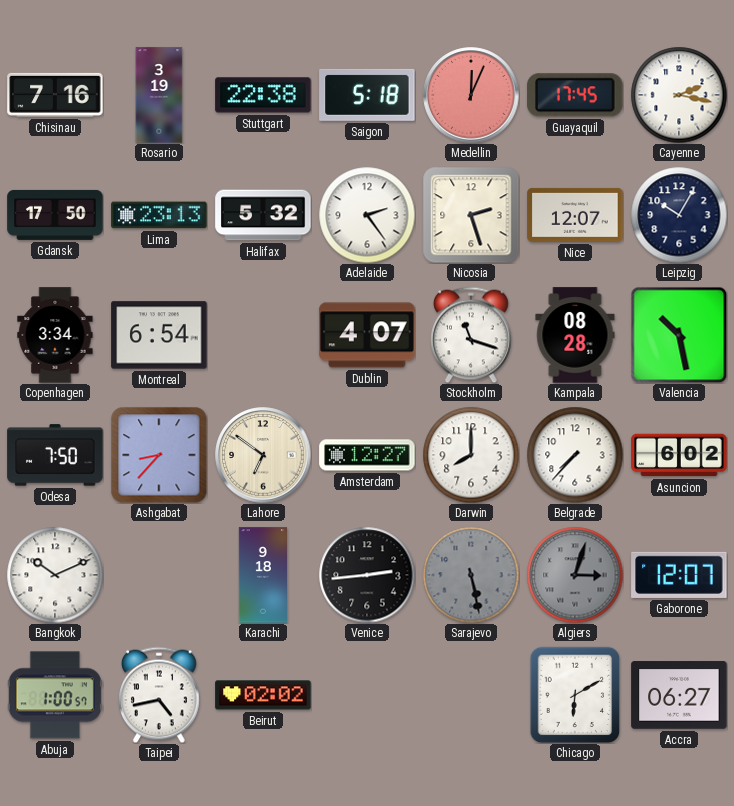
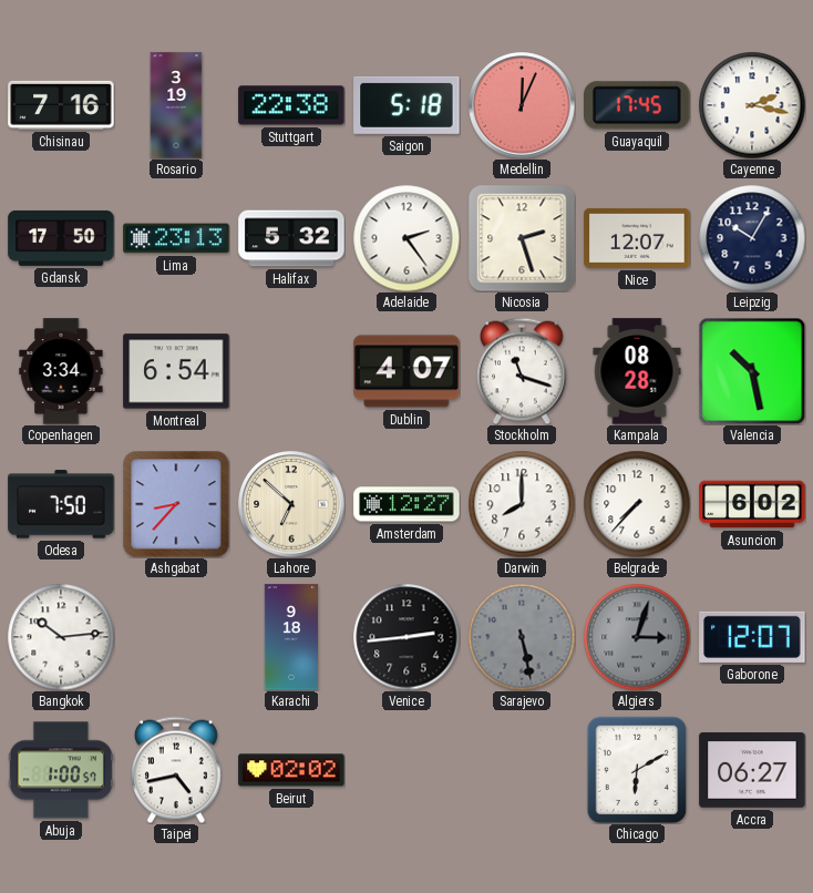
Lahore: 6:51 -> 6:52 (291, 504)
Bangkok: 10:11 -> 10:14 (61, 637)
